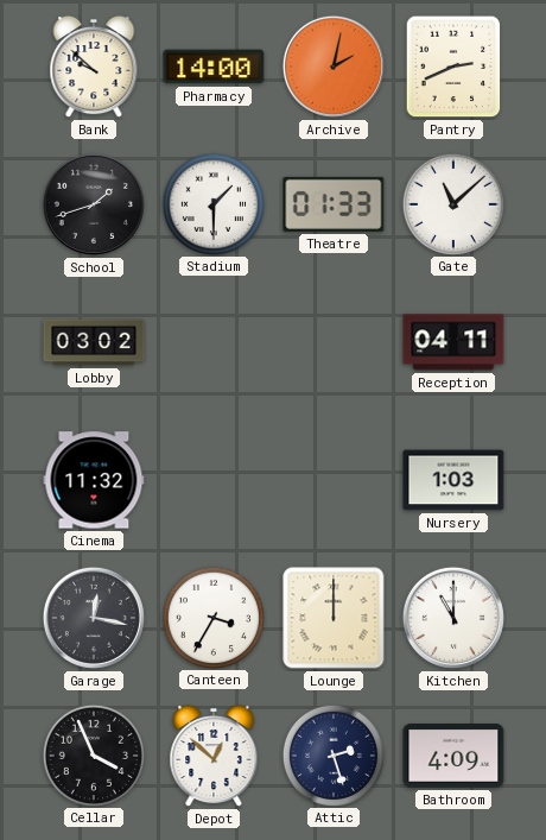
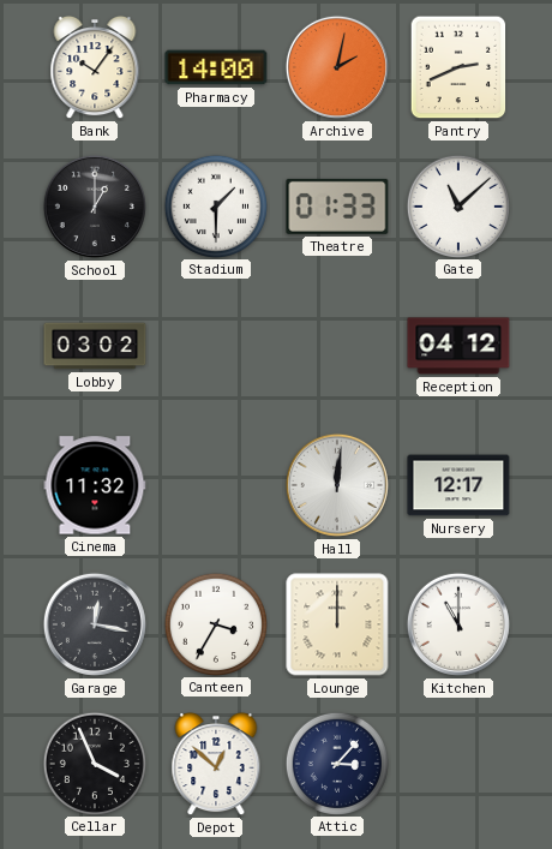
Bank: 9:52 -> 10:06 (95, 67)
School: 1:42 -> 1:00 (95, 207)
Reception: 04:11 -> 04:12 (458, 346)
Hall: none -> 12:01 (337, 485)
Nursery: 1:03 -> 12:17 (458, 485)
Attic: 2:27 -> 3:07 (336, 763)
Bathroom: 4:09 -> none (453, 757)
